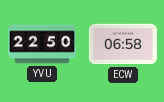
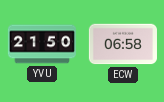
YVU: 22:50 -> 21:50 (42, 44)
